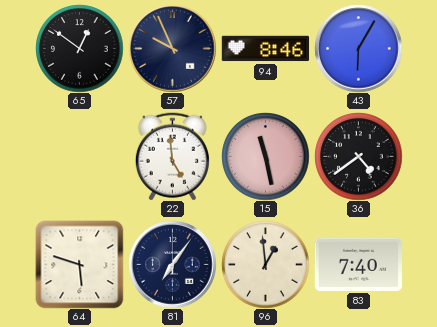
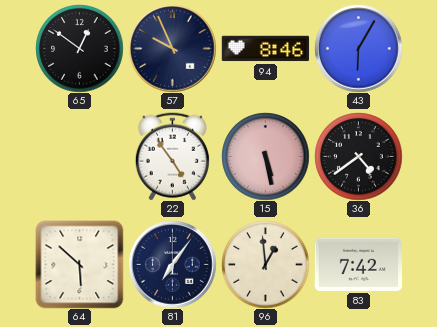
22: 4:59 -> 4:54 (172, 156)
15: 11:28 -> 5:28 (265, 156)
64: 5:48 -> 5:52 (79, 264)
83: 7:40 -> 7:42 (358, 264)
